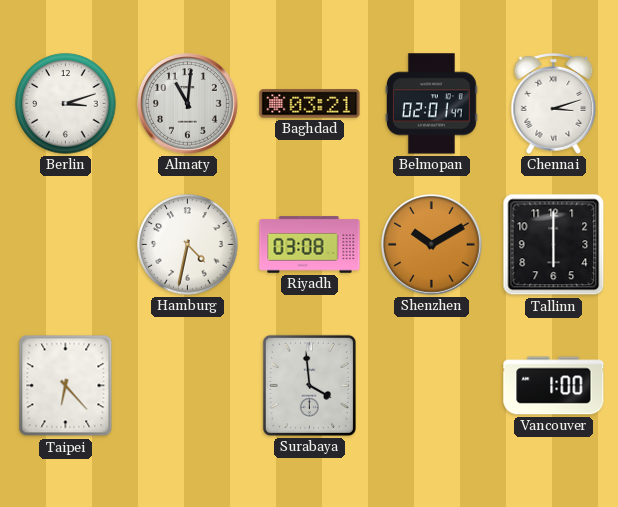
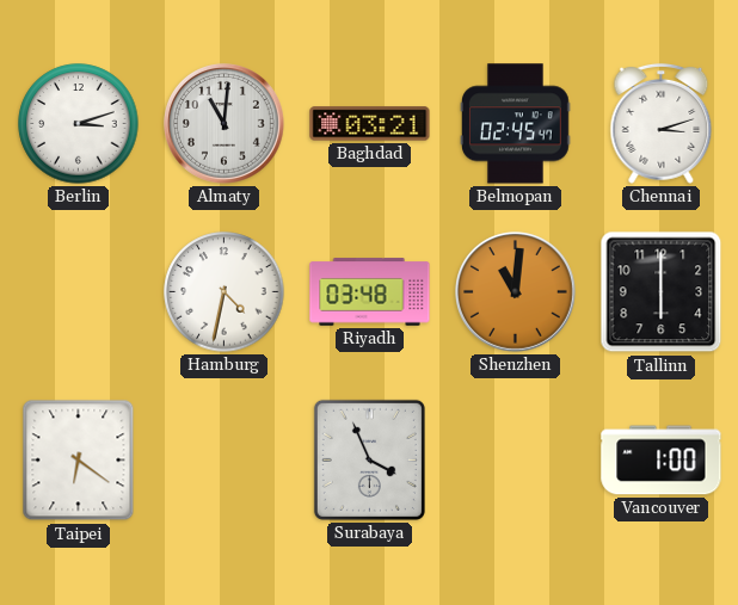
Belmopan: 02:01 -> 02:45 (516, 124)
Riyadh: 03:08 -> 03:48 (370, 292)
Shenzhen: 10:10 -> 11:01 (516, 292)
Taipei: 6:23 -> 6:21 (79, 461)
Surabaya: 3:59 -> 3:56 (369, 459)
